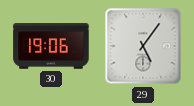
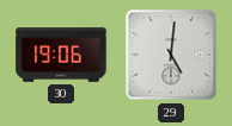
29: 5:06 -> 5:01 (171, 55)
